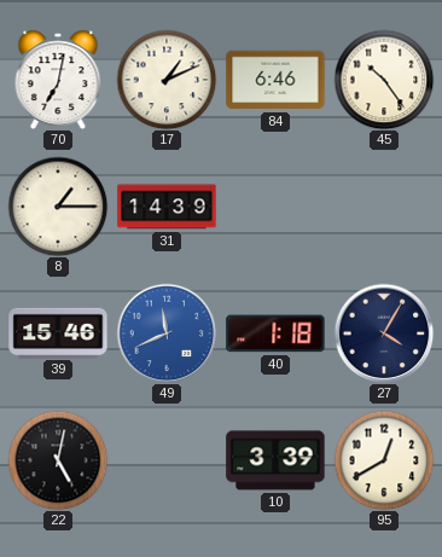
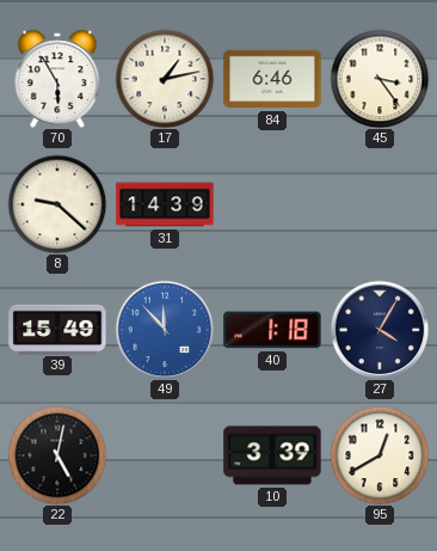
70: 7:02 -> 5:55 (57, 79)
17: 1:11 -> 1:13 (165, 79)
45: 10:24 -> 3:24 (380, 79)
8: 1:15 -> 9:22 (57, 204)
39: 15:46 -> 15:49 (57, 329)
49: 11:41 -> 11:53 (165, 330)
